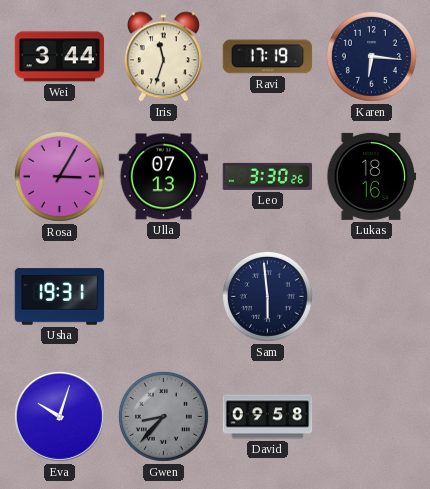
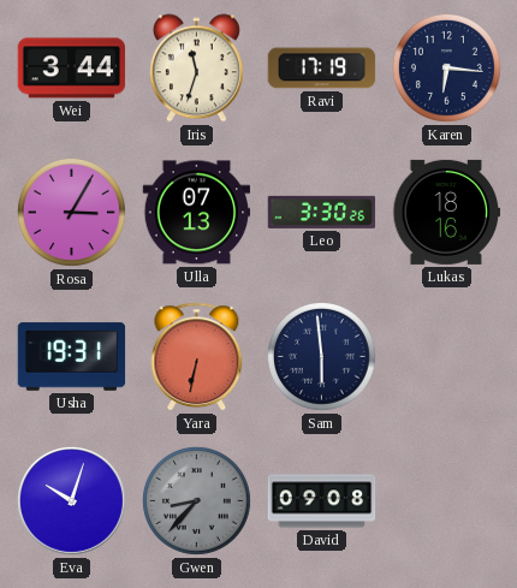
Yara: none -> 6:32 (197, 357)
David: 09:58 -> 09:08 (322, 501)
